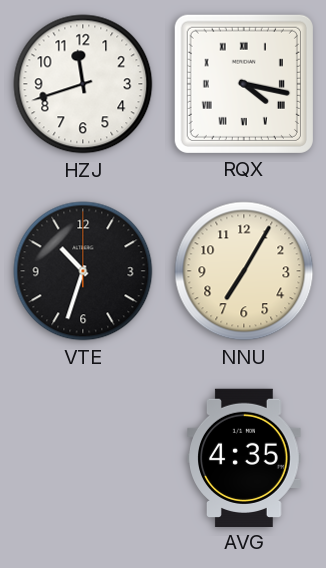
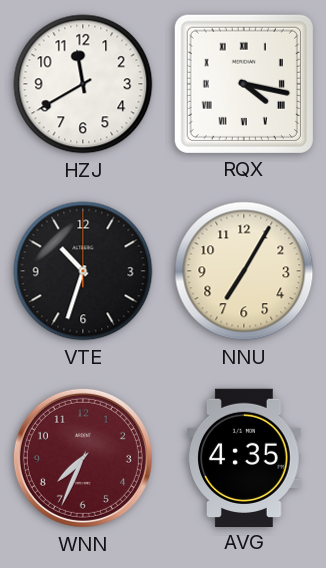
HZJ: 11:42 -> 11:40 (83, 84)
WNN: none -> 7:34 (83, 458)
